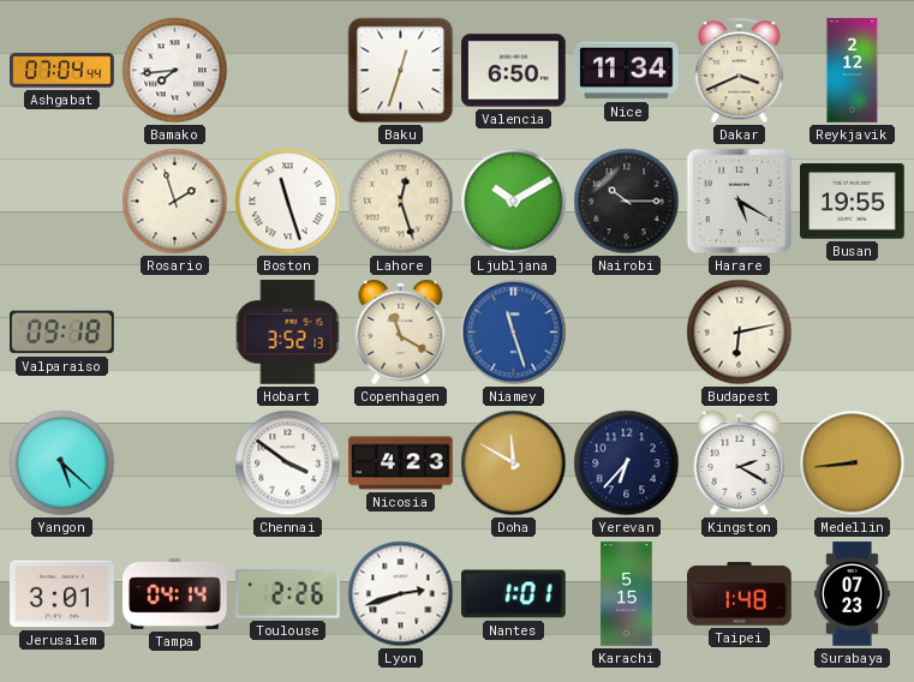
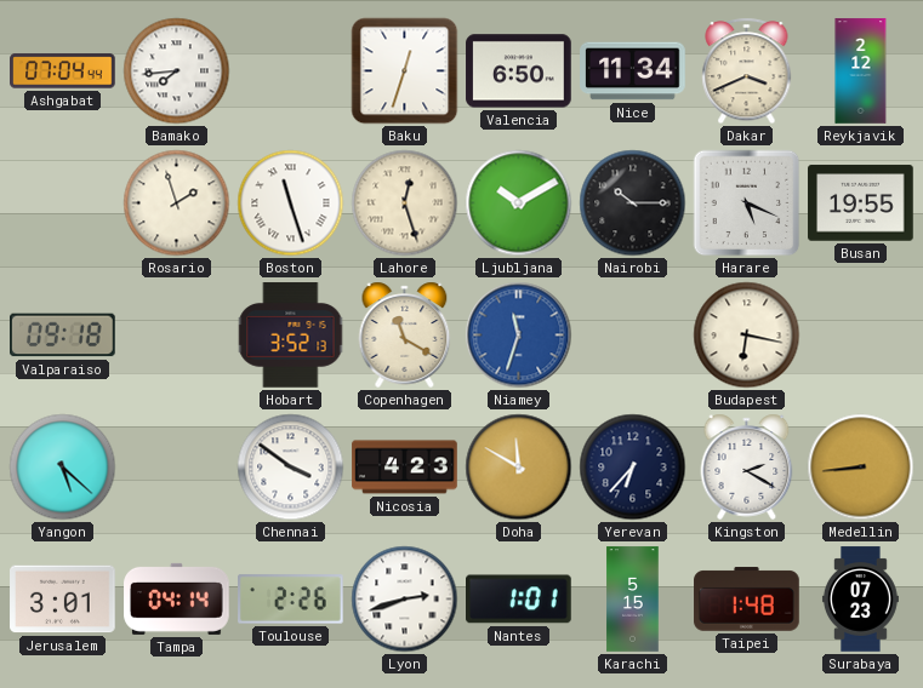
Harare: 5:20 -> 5:19 (747, 203)
Niamey: 11:27 -> 11:33 (519, 336)
Budapest: 6:13 -> 6:17 (747, 336)
